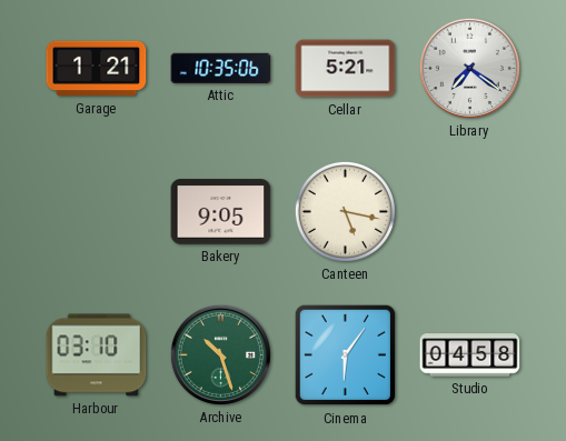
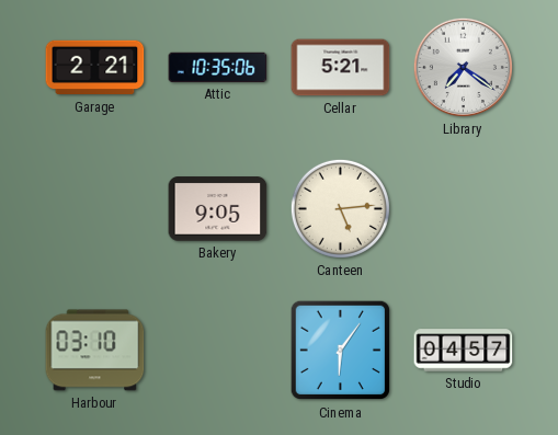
Garage: 1:21 -> 2:21 (95, 68)
Canteen: 5:17 -> 5:14 (340, 208)
Archive: 10:27 -> none (220, 354)
Studio: 04:58 -> 04:57 (464, 351)
